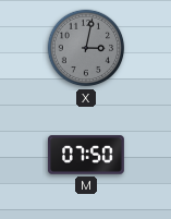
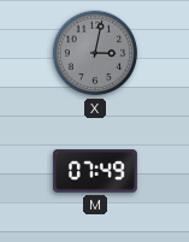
M: 07:50 -> 07:49 (95, 171)
